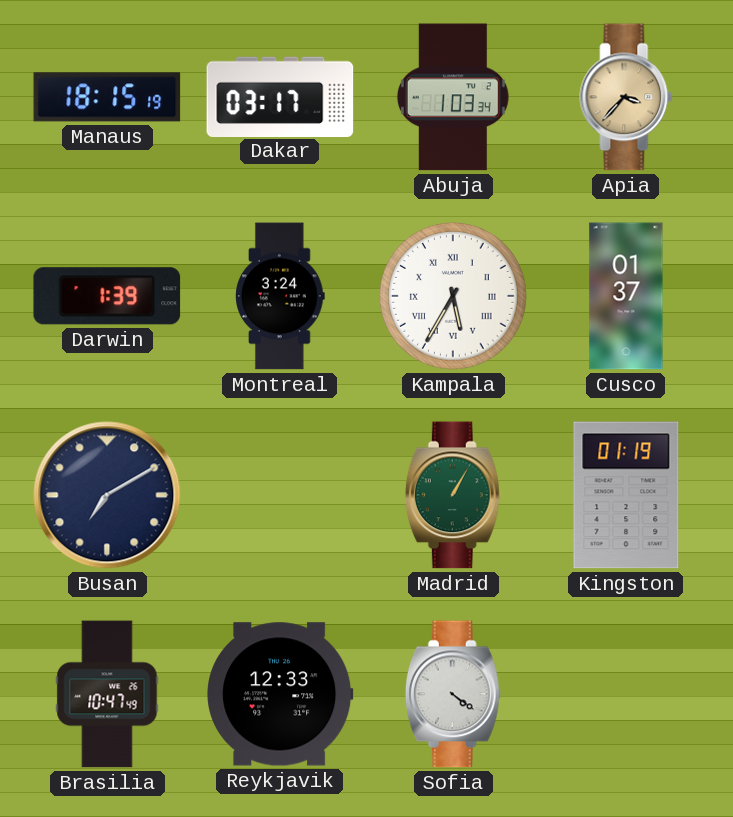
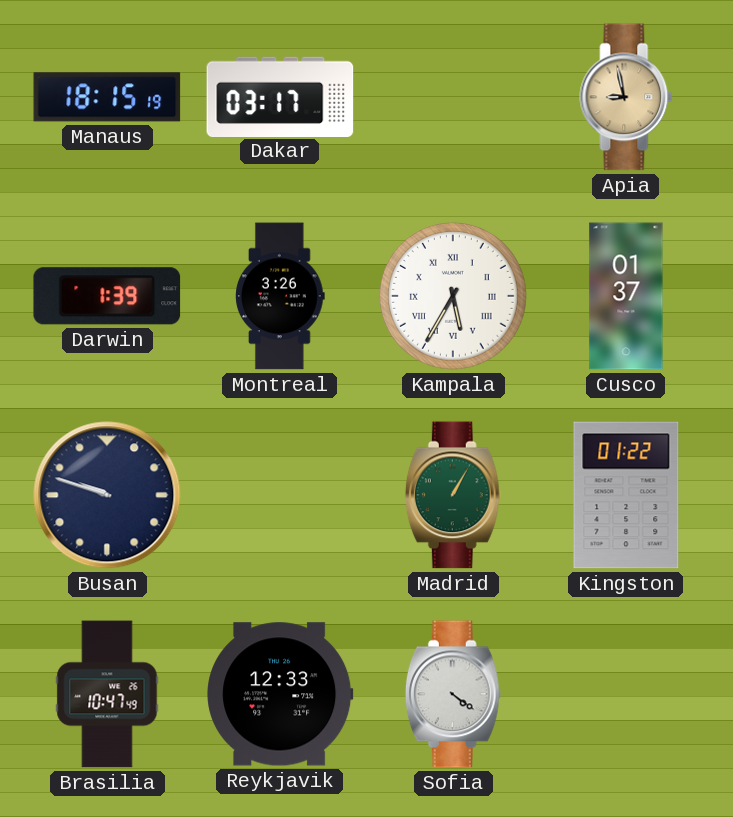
Abuja: 1:03 -> none (453, 97)
Apia: 3:37 -> 8:58 (626, 97)
Montreal: 3:24 -> 3:26 (280, 296)
Busan: 7:10 -> 9:48 (107, 495)
Kingston: 01:19 -> 01:22 (626, 495)
